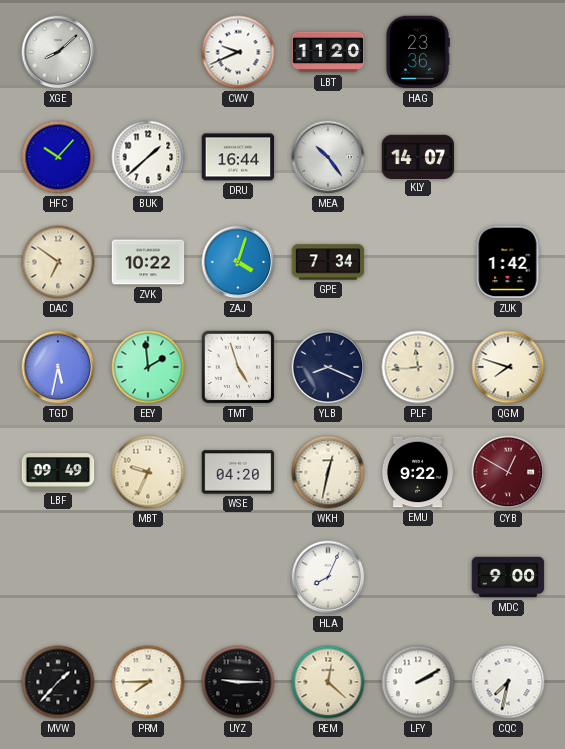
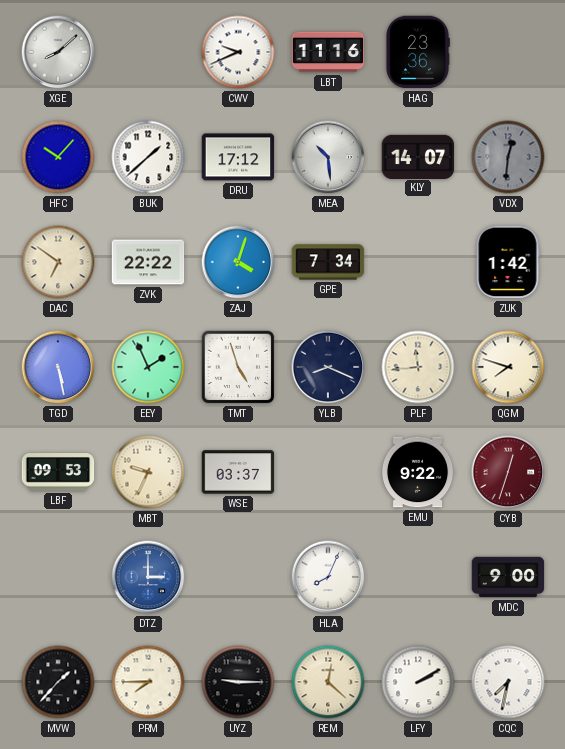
LBT: 11:20 -> 11:16 (328, 52)
DRU: 16:44 -> 17:12 (238, 157)
MEA: 10:24 -> 10:29 (328, 157)
VDX: none -> 12:31 (508, 157)
ZVK: 10:22 -> 22:22 (148, 262)
TGD: 5:32 -> 5:28 (58, 367)
EEY: 1:59 -> 1:56 (148, 367)
LBF: 09:49 -> 09:53 (58, 472)
WSE: 04:20 -> 03:37 (238, 472)
WKH: 12:32 -> none (328, 472)
CYB: 12:50 -> 12:33 (508, 472)
DTZ: none -> 3:00 (148, 577)
